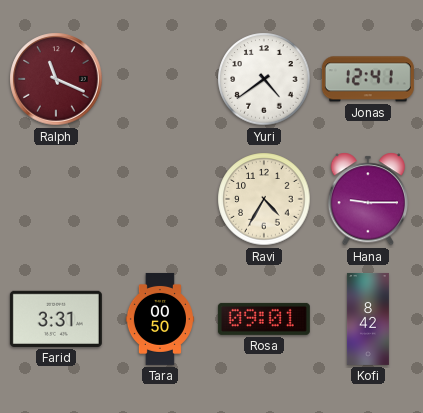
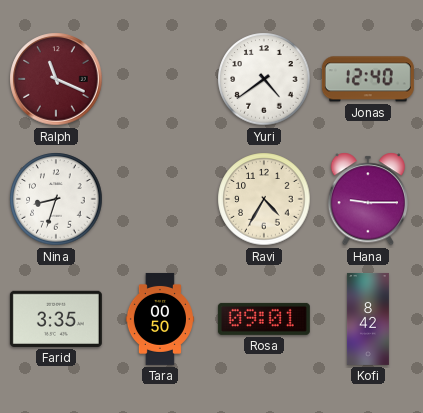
Jonas: 12:41 -> 12:40 (368, 79)
Nina: none -> 8:33 (56, 199)
Farid: 3:31 -> 3:35 (56, 319)
